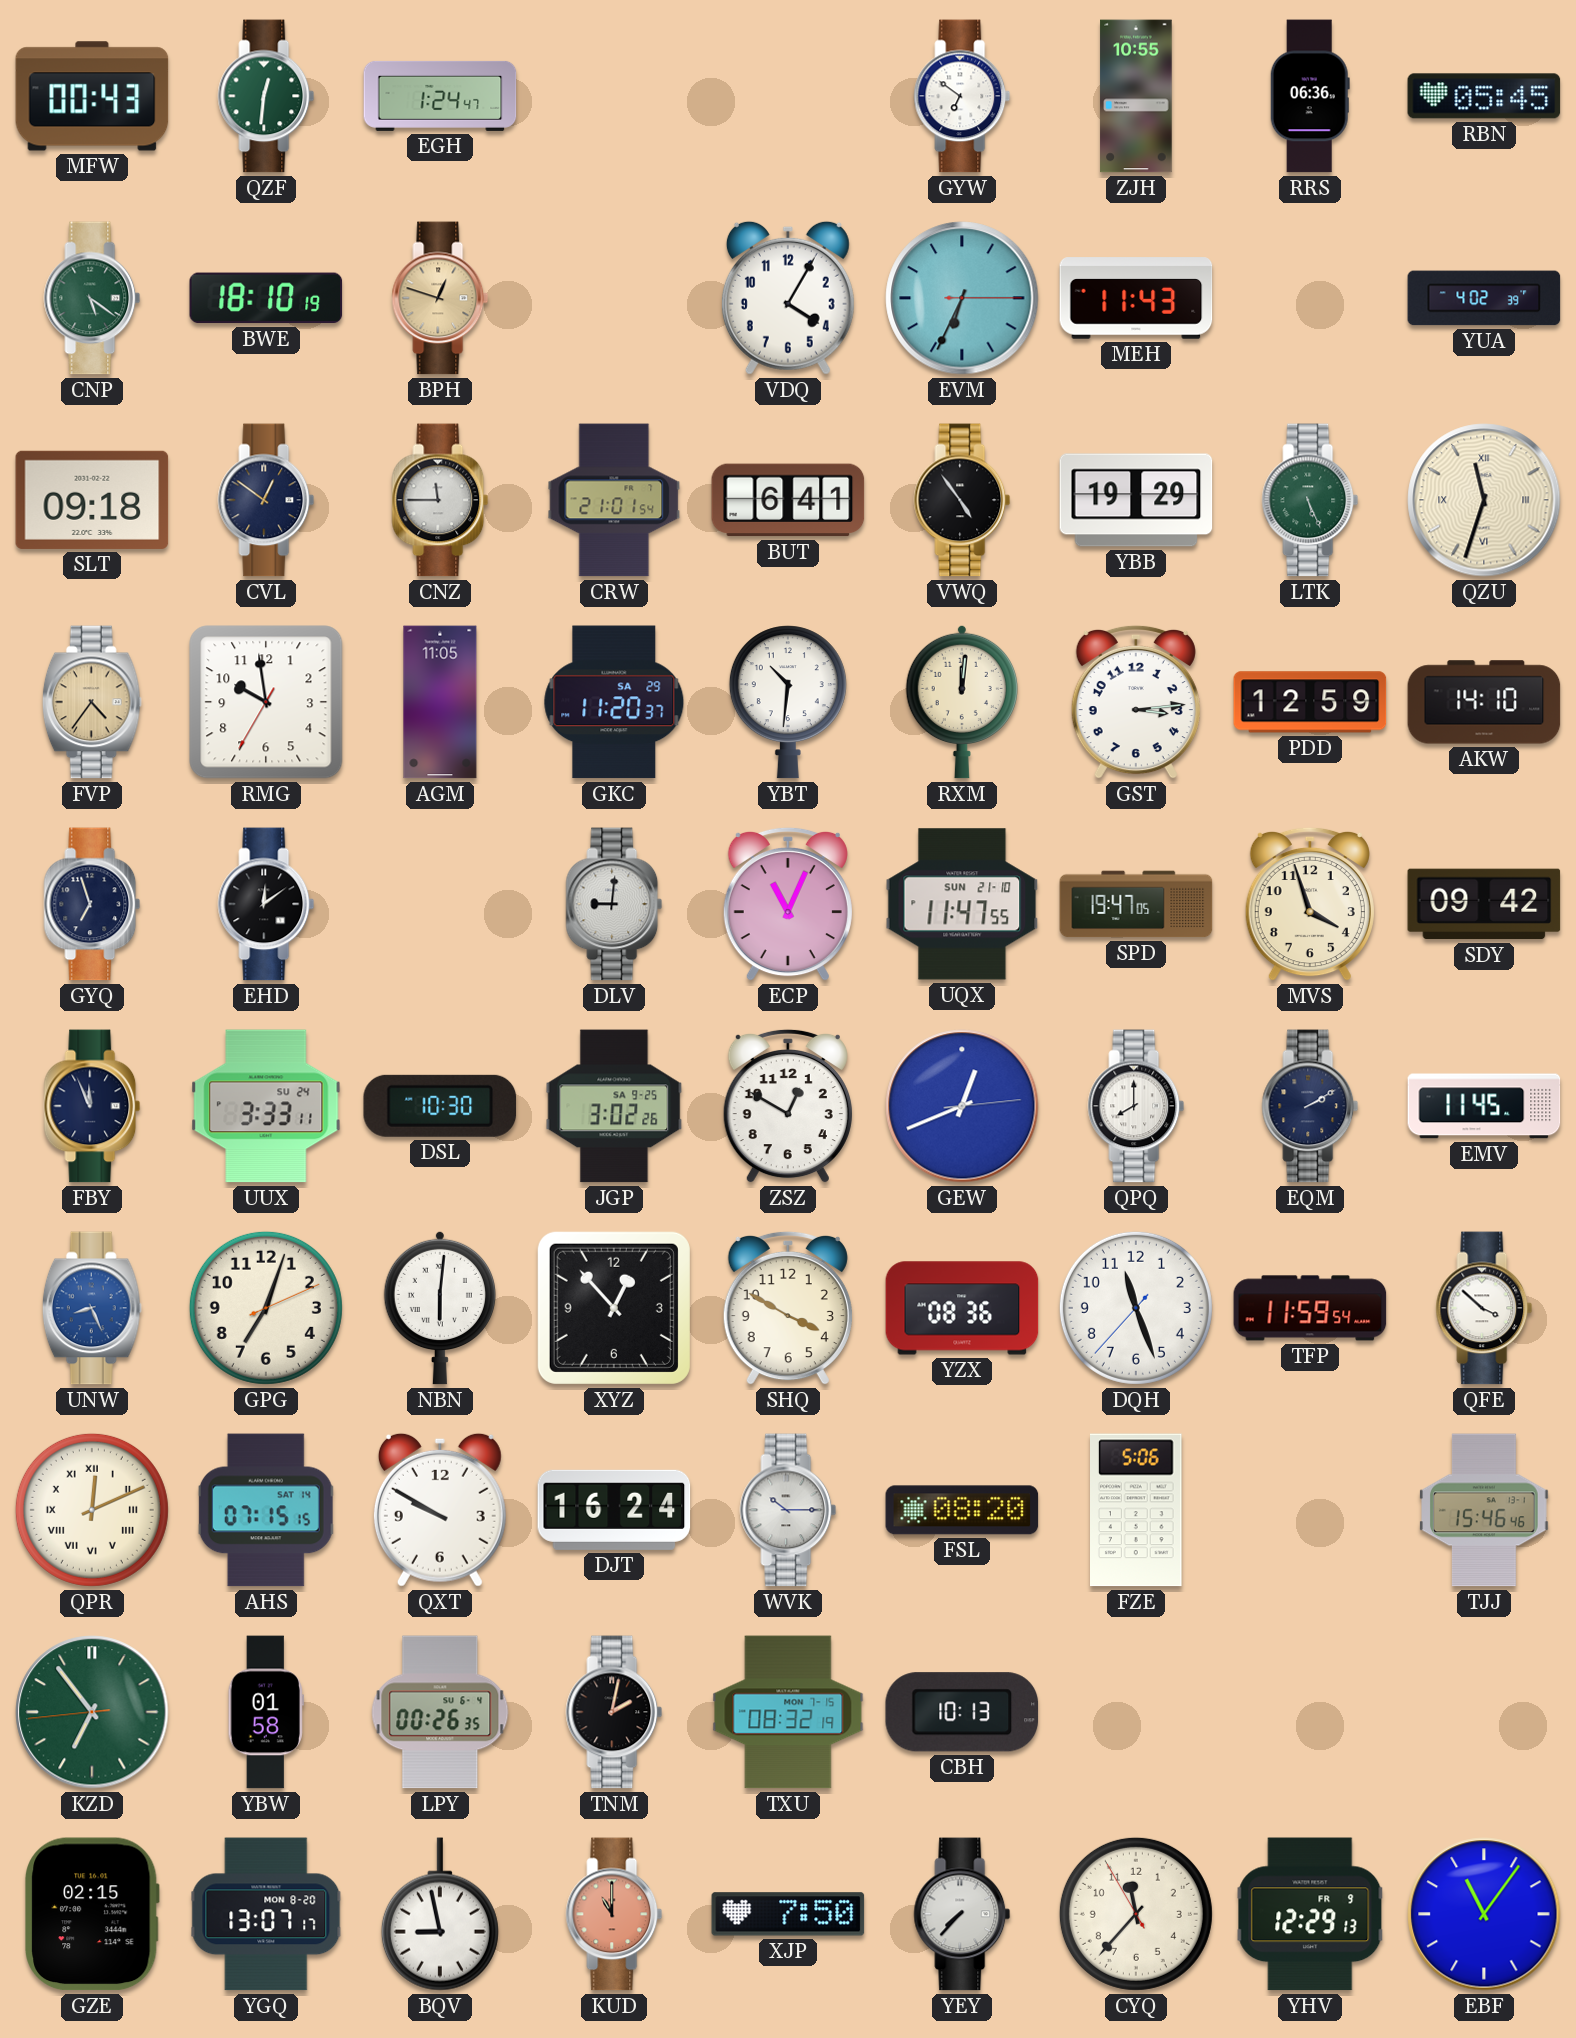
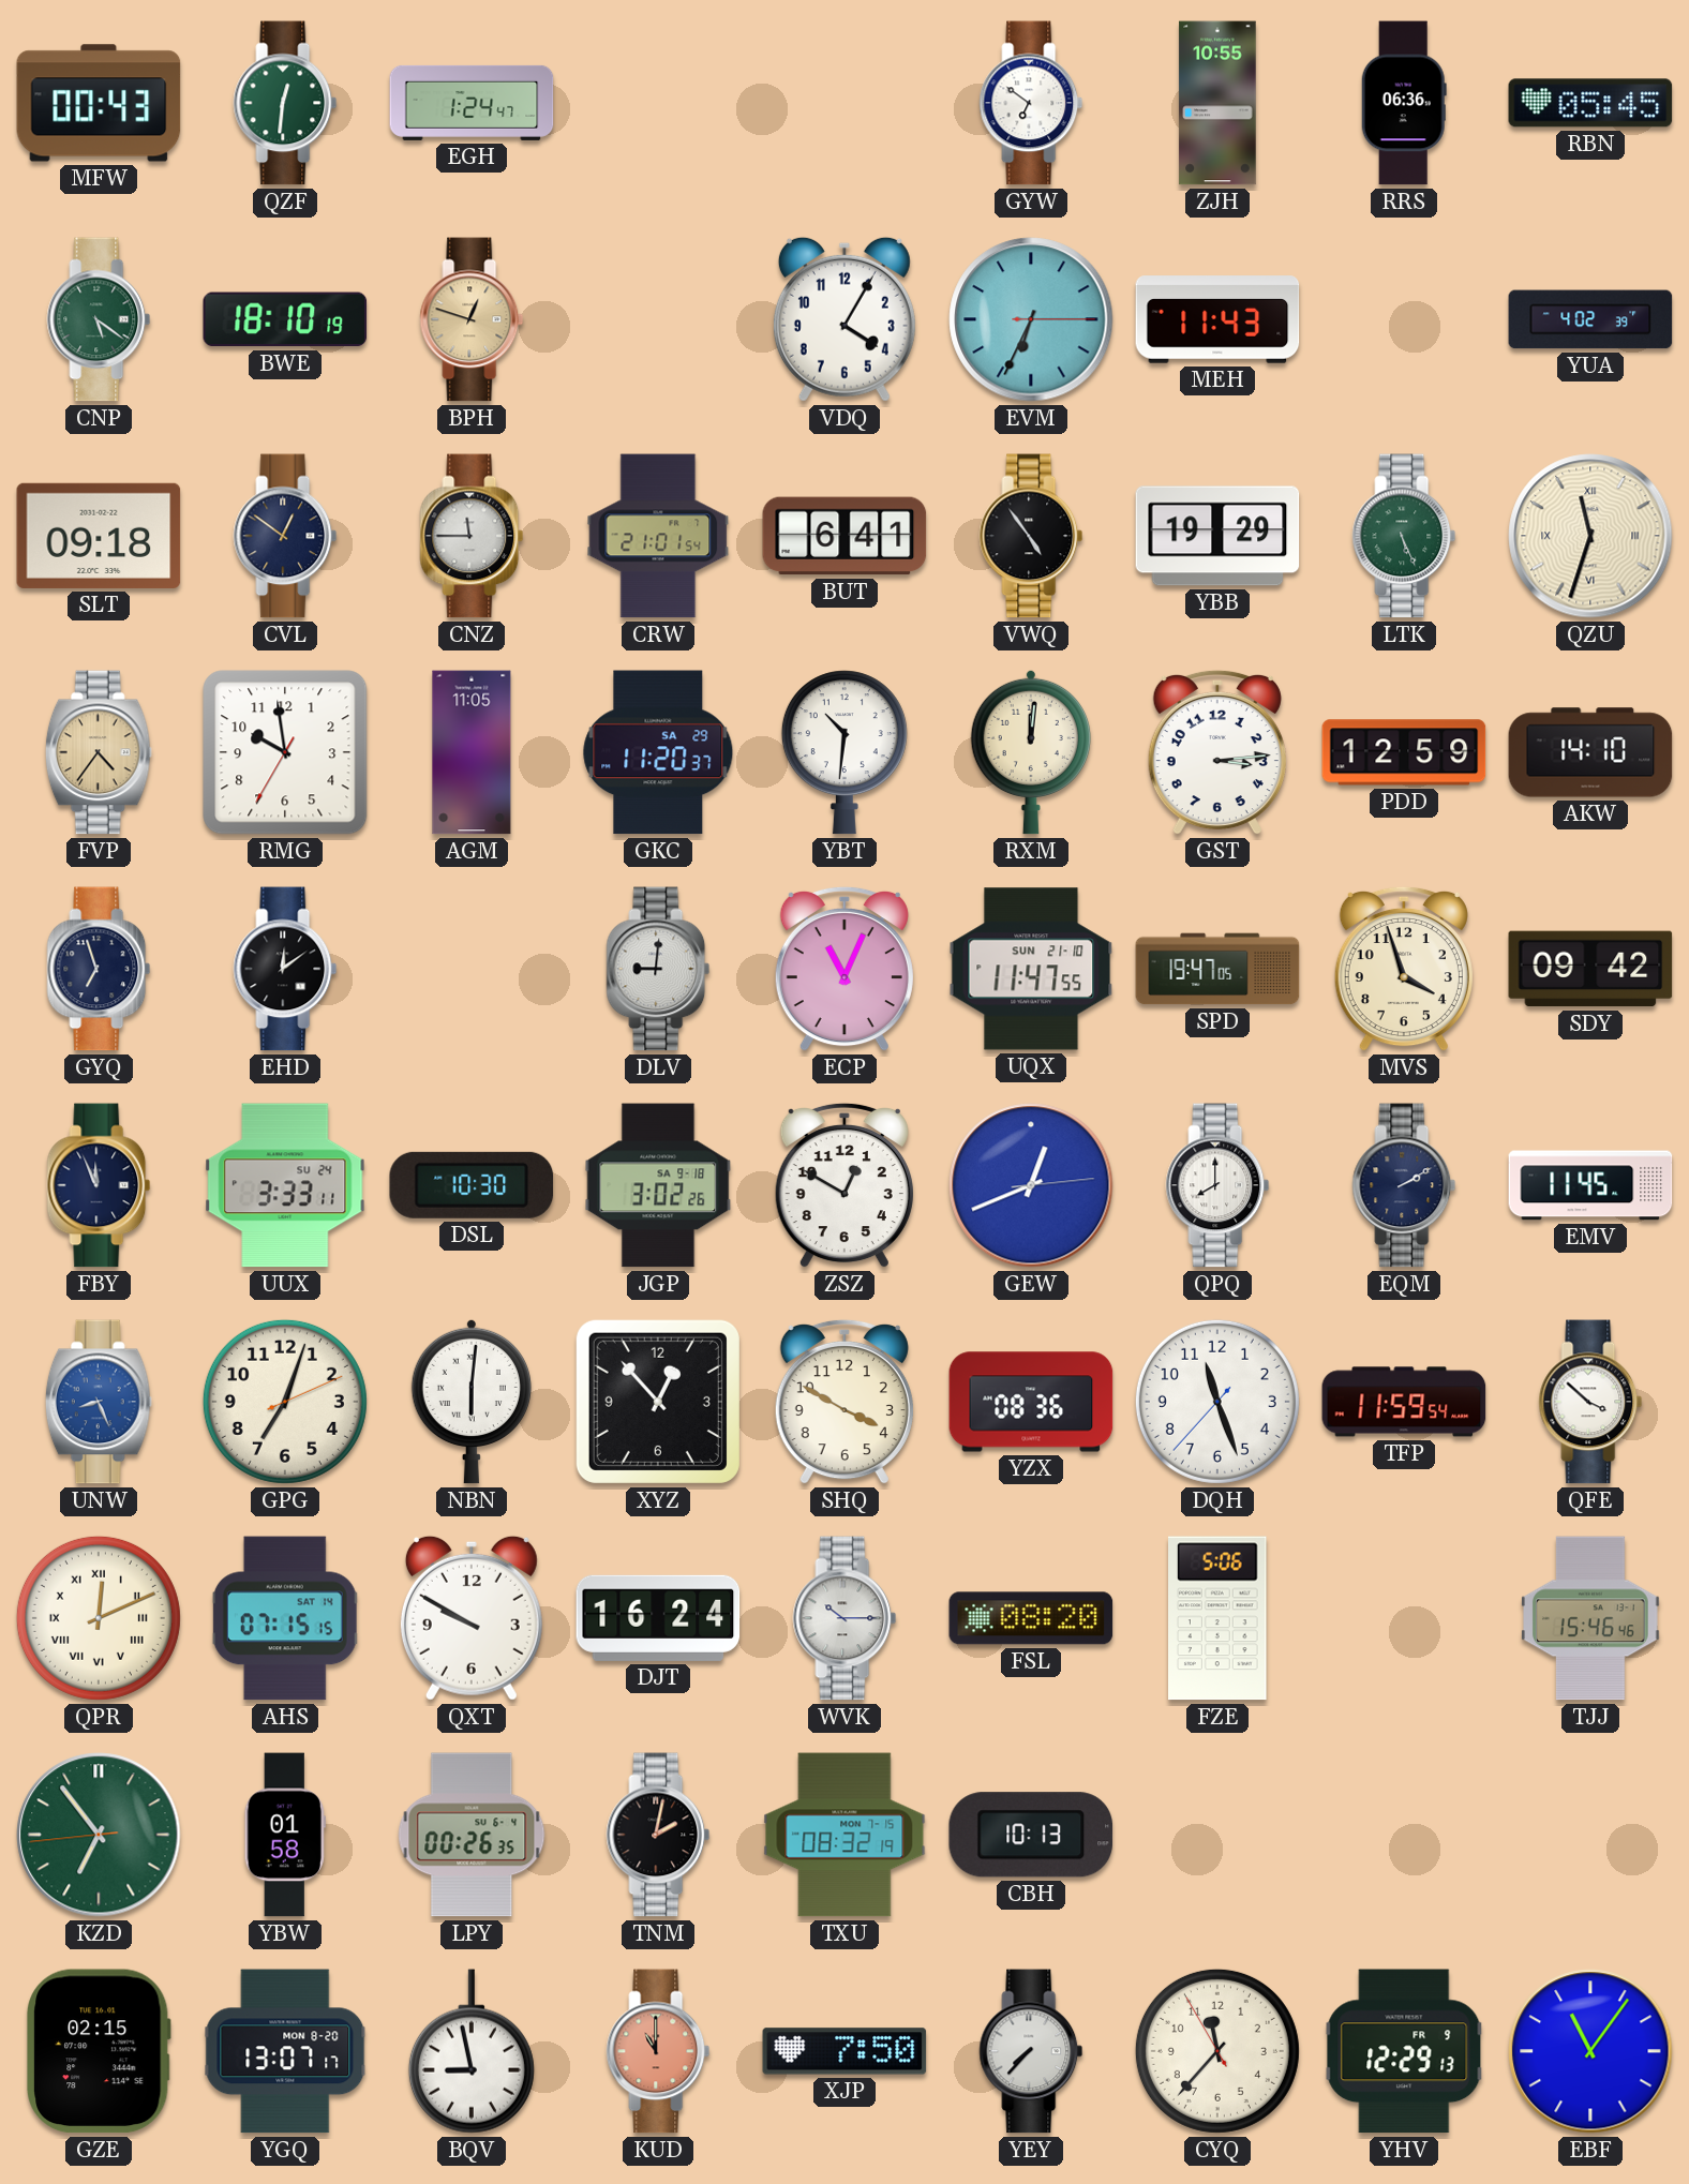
JGP date: SA 9-25 -> SA 9-18 (658, 1185)
